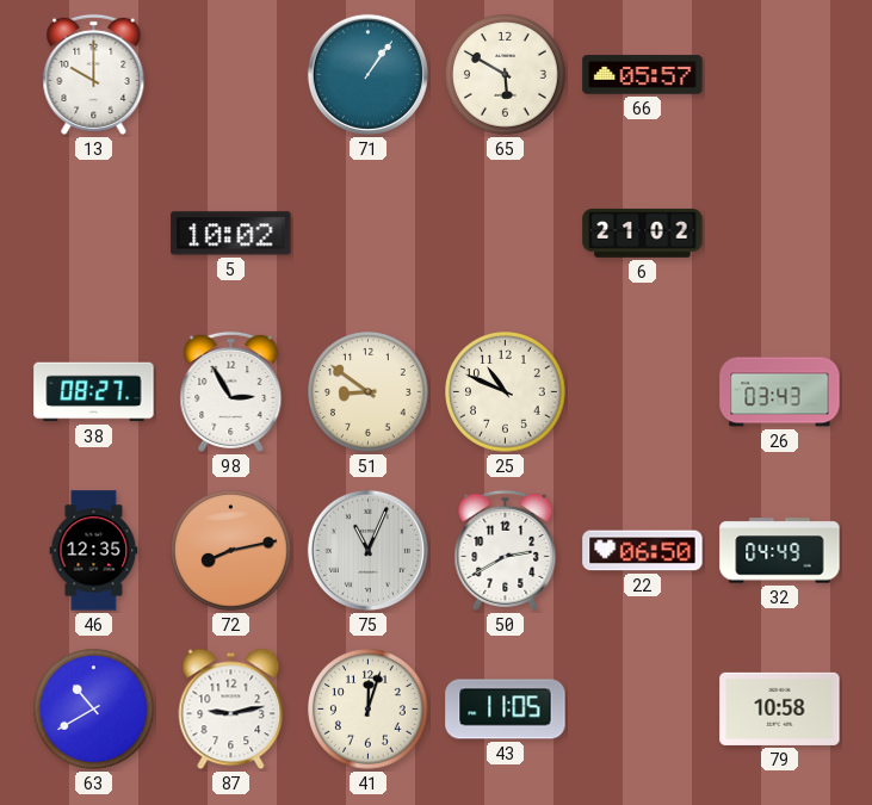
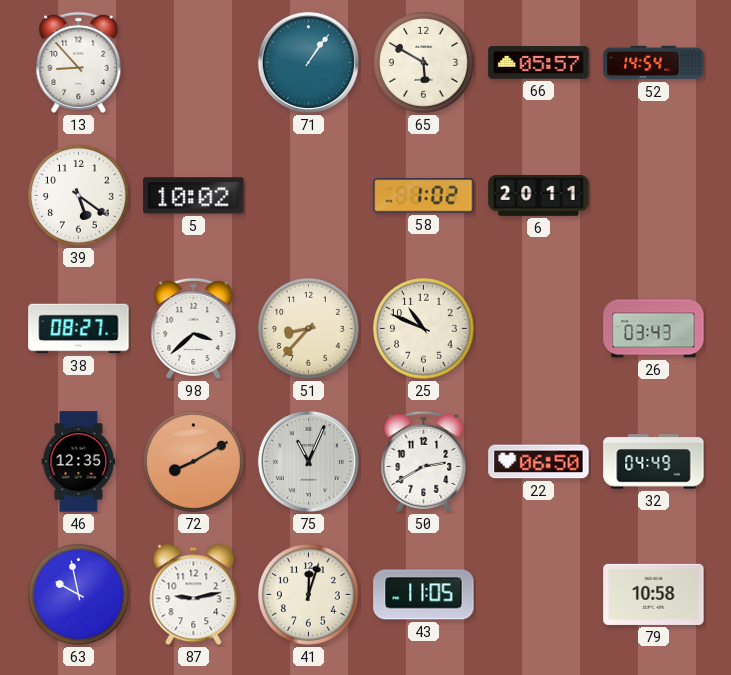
13: 10:00 -> 8:53 (79, 62)
52: none -> 14:54 (654, 63)
39: none -> 5:21 (79, 196)
58: none -> 1:02 (424, 196)
6: 21:02 -> 20:11 (539, 196)
98: 2:55 -> 3:38 (194, 328)
51: 8:51 -> 8:37 (309, 329)
72: 8:13 -> 8:10 (194, 462)
63: 10:40 -> 9:58 (79, 595)
